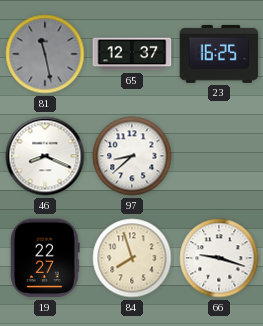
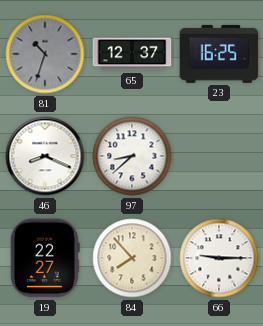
81: 11:28 -> 10:33 (45, 54)
84: 7:57 -> 7:53 (132, 258)
66: 9:18 -> 9:15 (219, 258)
